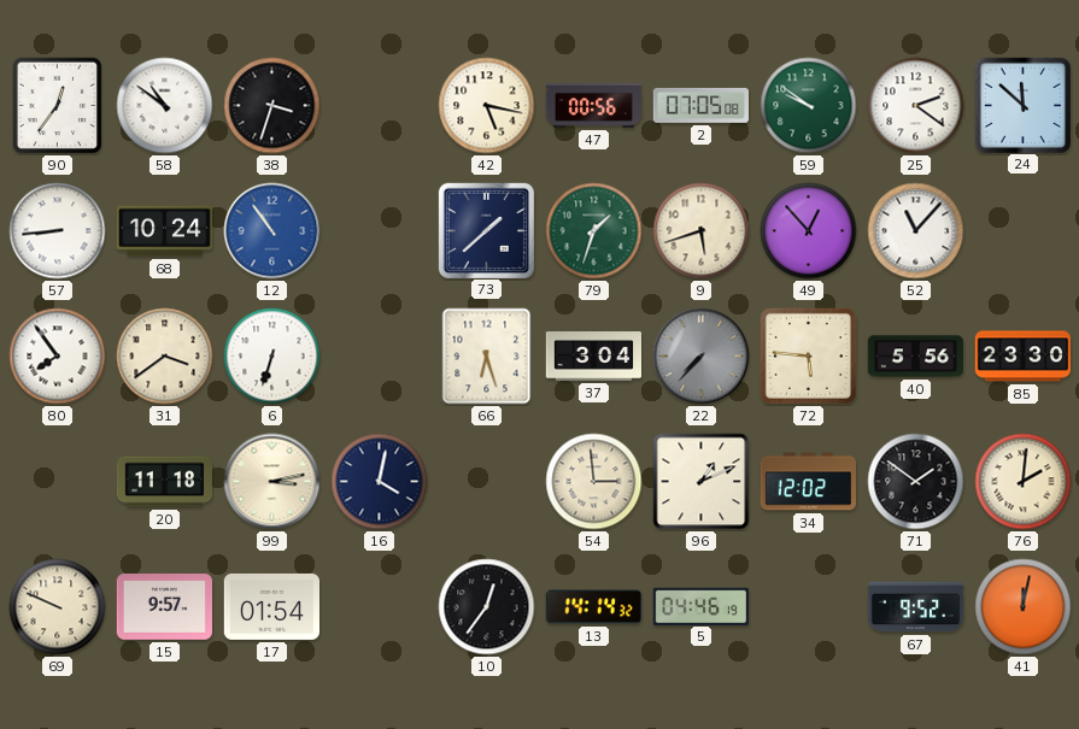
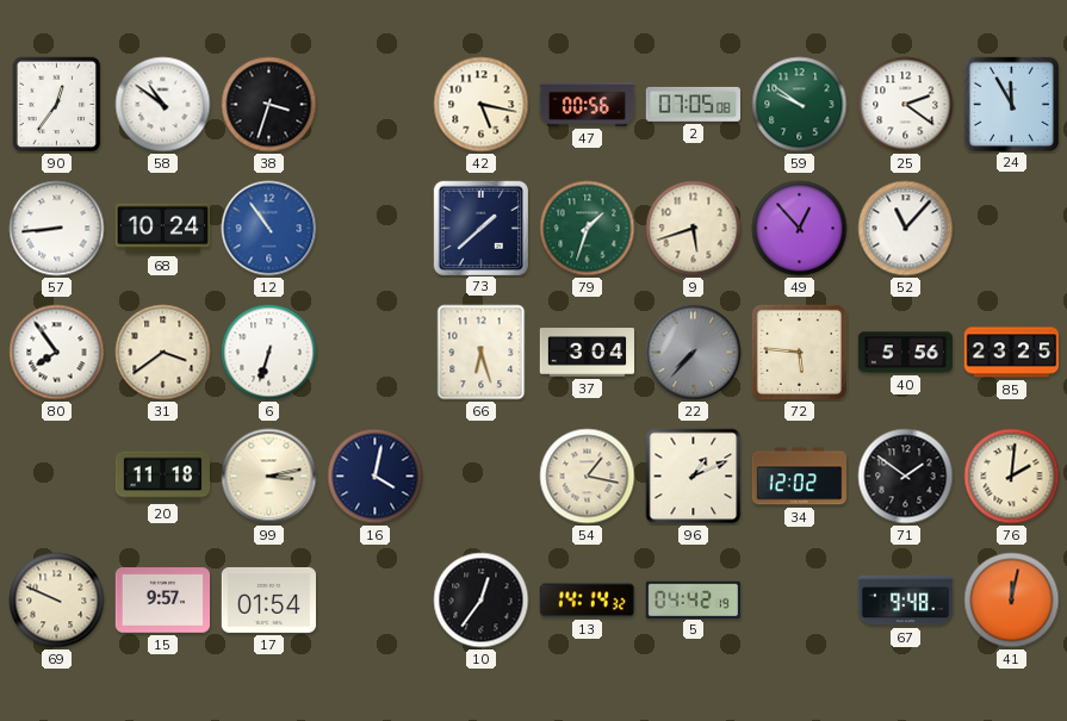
24: 11:52 -> 11:55 (1011, 104)
85: 23:30 -> 23:25 (1011, 353)
54: 2:59 -> 1:17 (588, 477)
5: 04:46 -> 04:42 (693, 599)
67: 9:52 -> 9:48 (906, 601)
